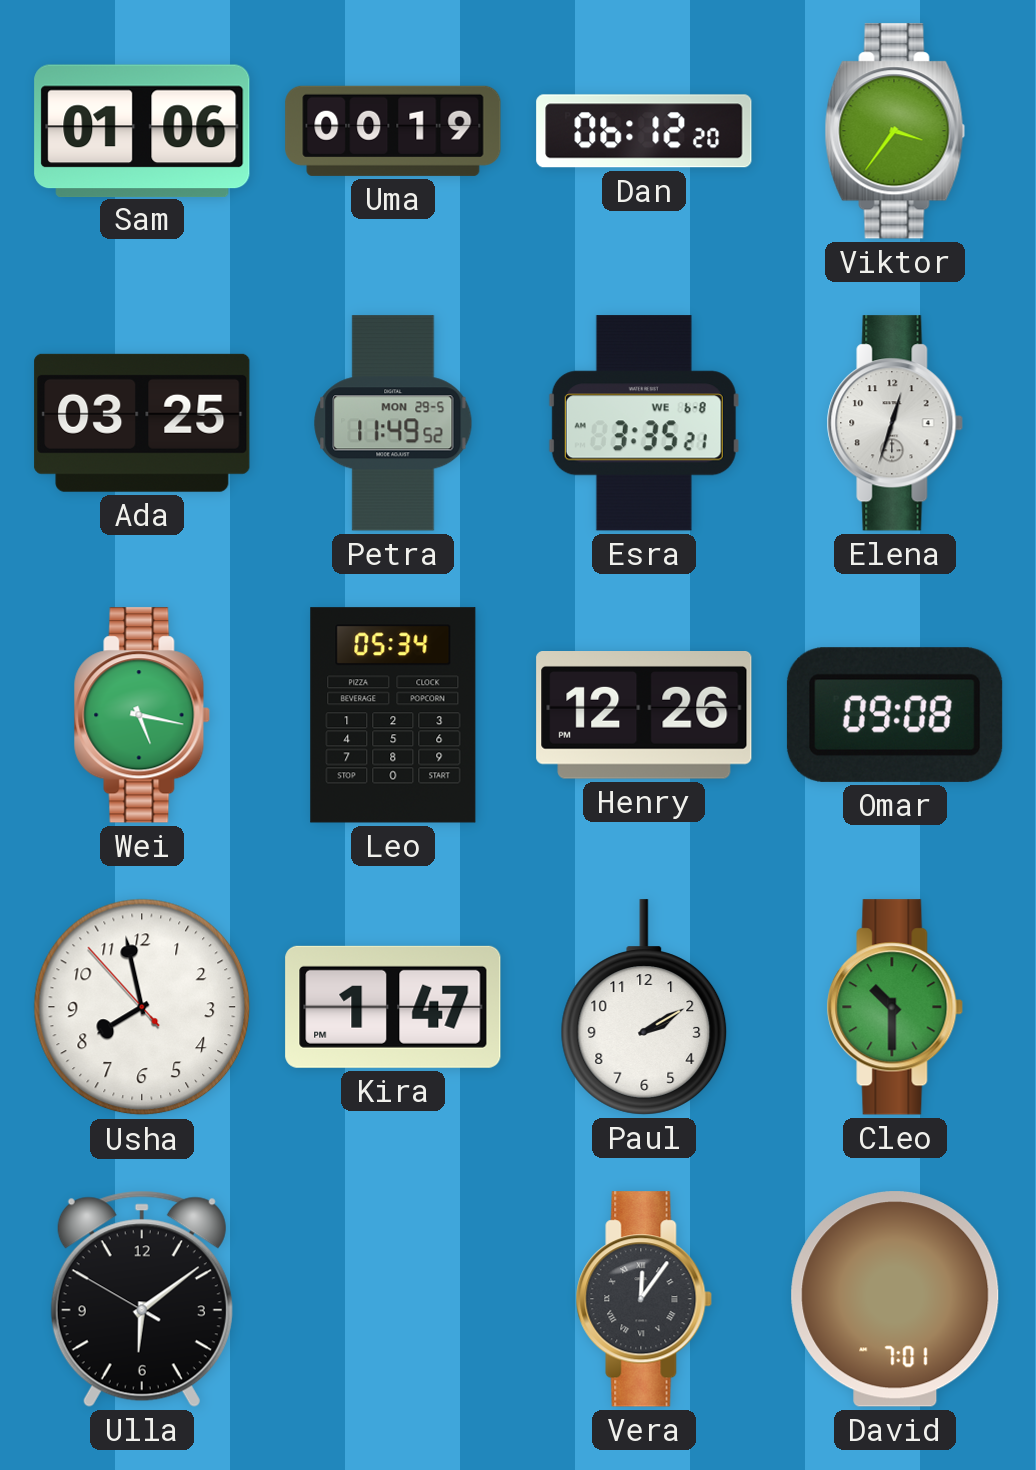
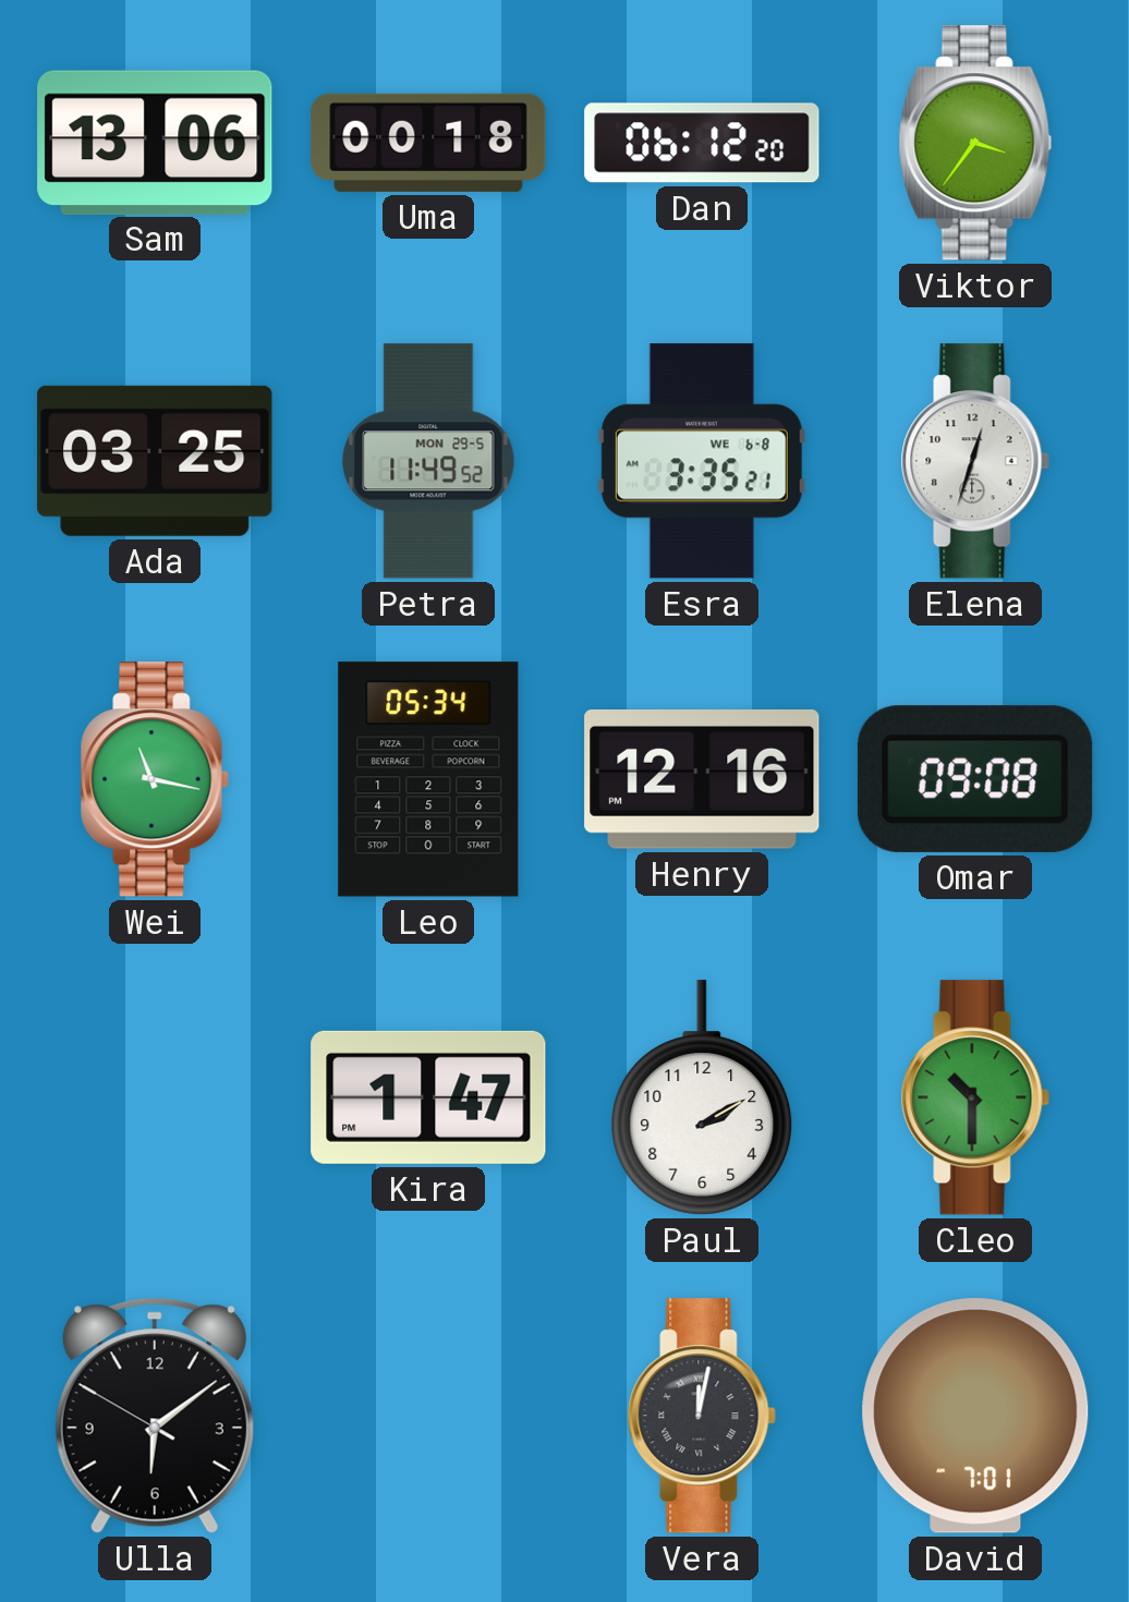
Sam: 01:06 -> 13:06 (155, 142)
Uma: 00:19 -> 00:18 (428, 143)
Wei: 5:17 -> 11:17 (155, 779)
Henry: 12:26 -> 12:16 (702, 780)
Usha: 7:57 -> none (142, 1007)
Vera: 12:06 -> 12:02 (702, 1416)
